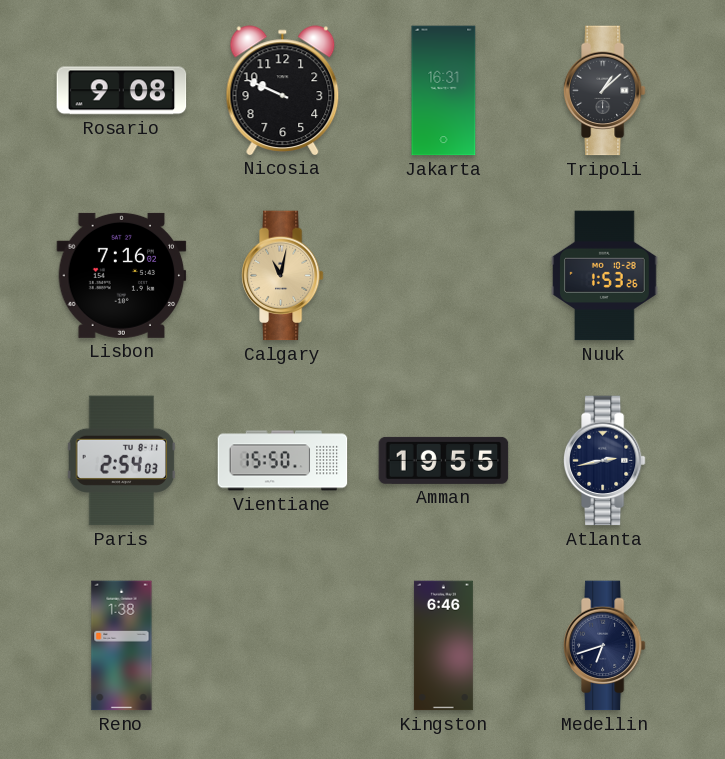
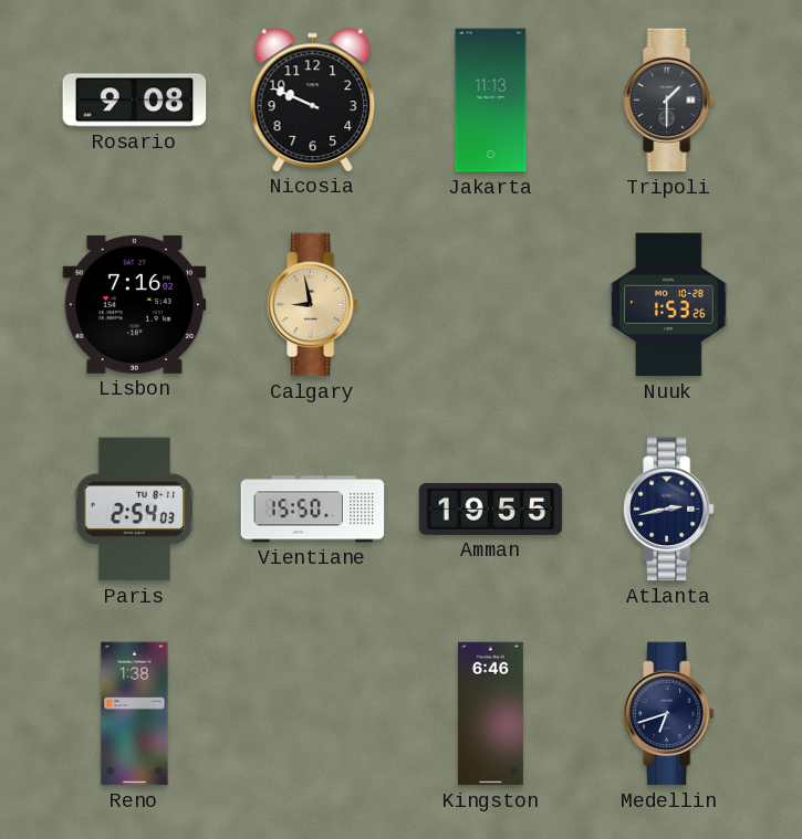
Jakarta: 16:31 -> 11:13 (491, 101)
Tripoli: 1:08 -> 1:30 (668, 101)
Calgary: 11:02 -> 8:58 (312, 305)
